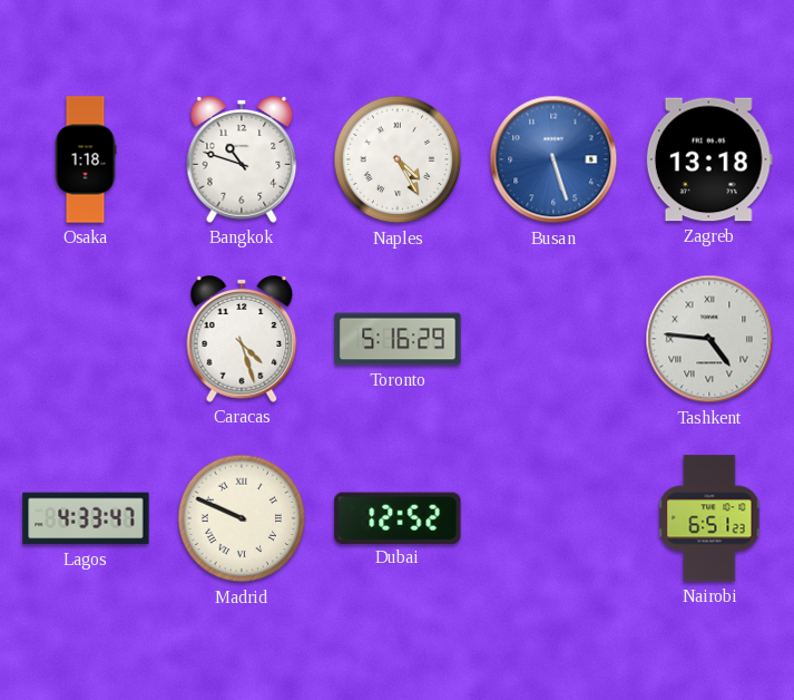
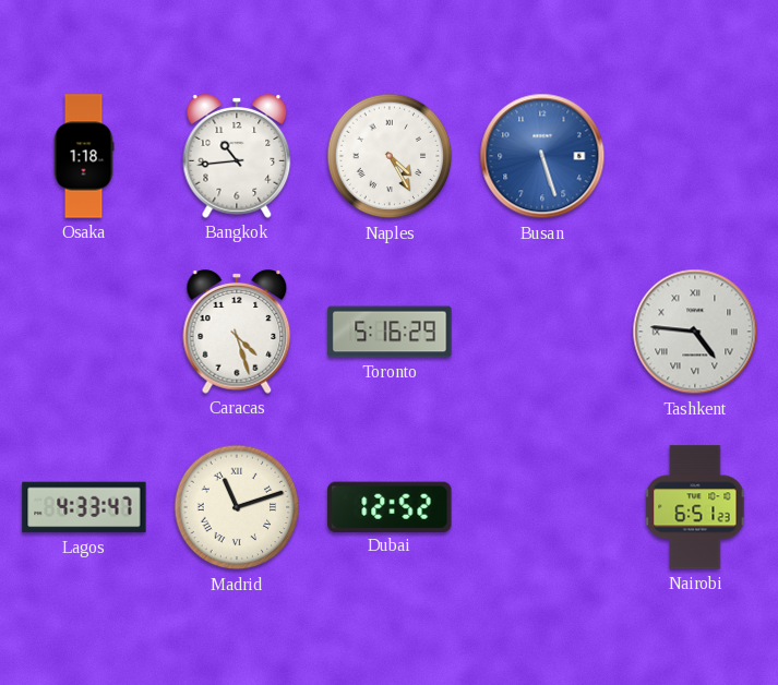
Bangkok: 10:48 -> 10:44 (237, 156)
Zagreb: 13:18 -> none (709, 159)
Madrid: 9:49 -> 11:12 (237, 507)
